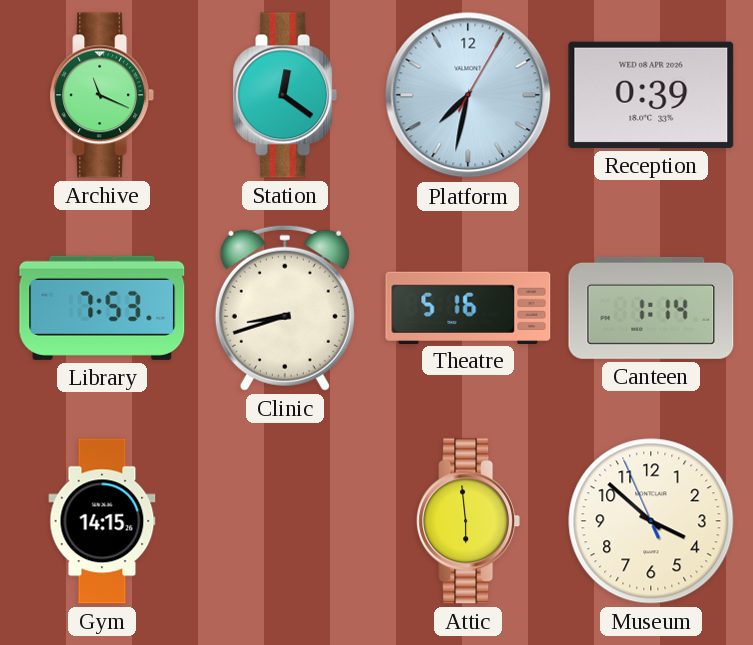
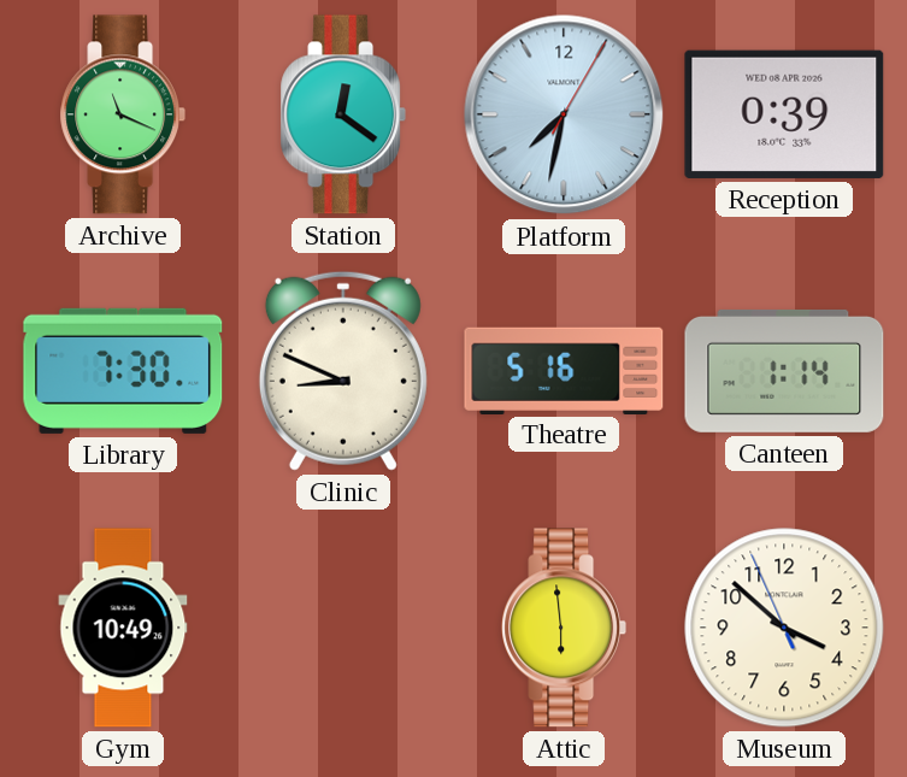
Library: 7:53 -> 7:30 (123, 371)
Clinic: 8:42 -> 8:49 (343, 371)
Gym: 14:15 -> 10:49 (123, 628)
